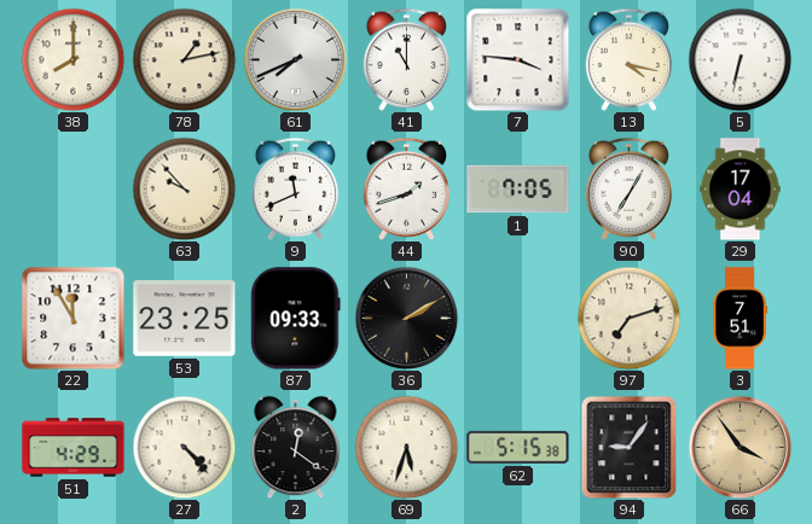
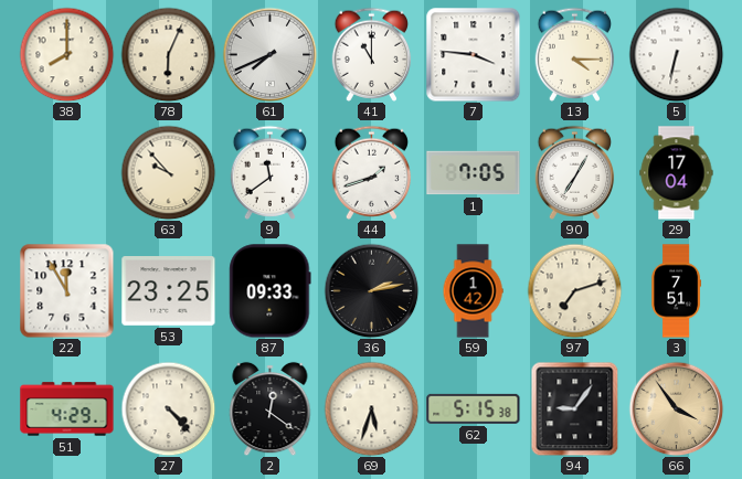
78: 1:13 -> 6:04 (168, 54)
13: 4:17 -> 4:15 (575, 54)
9: 11:41 -> 11:39 (271, 172)
36: 2:10 -> 2:13 (371, 290)
59: none -> 1:42 (473, 291)
